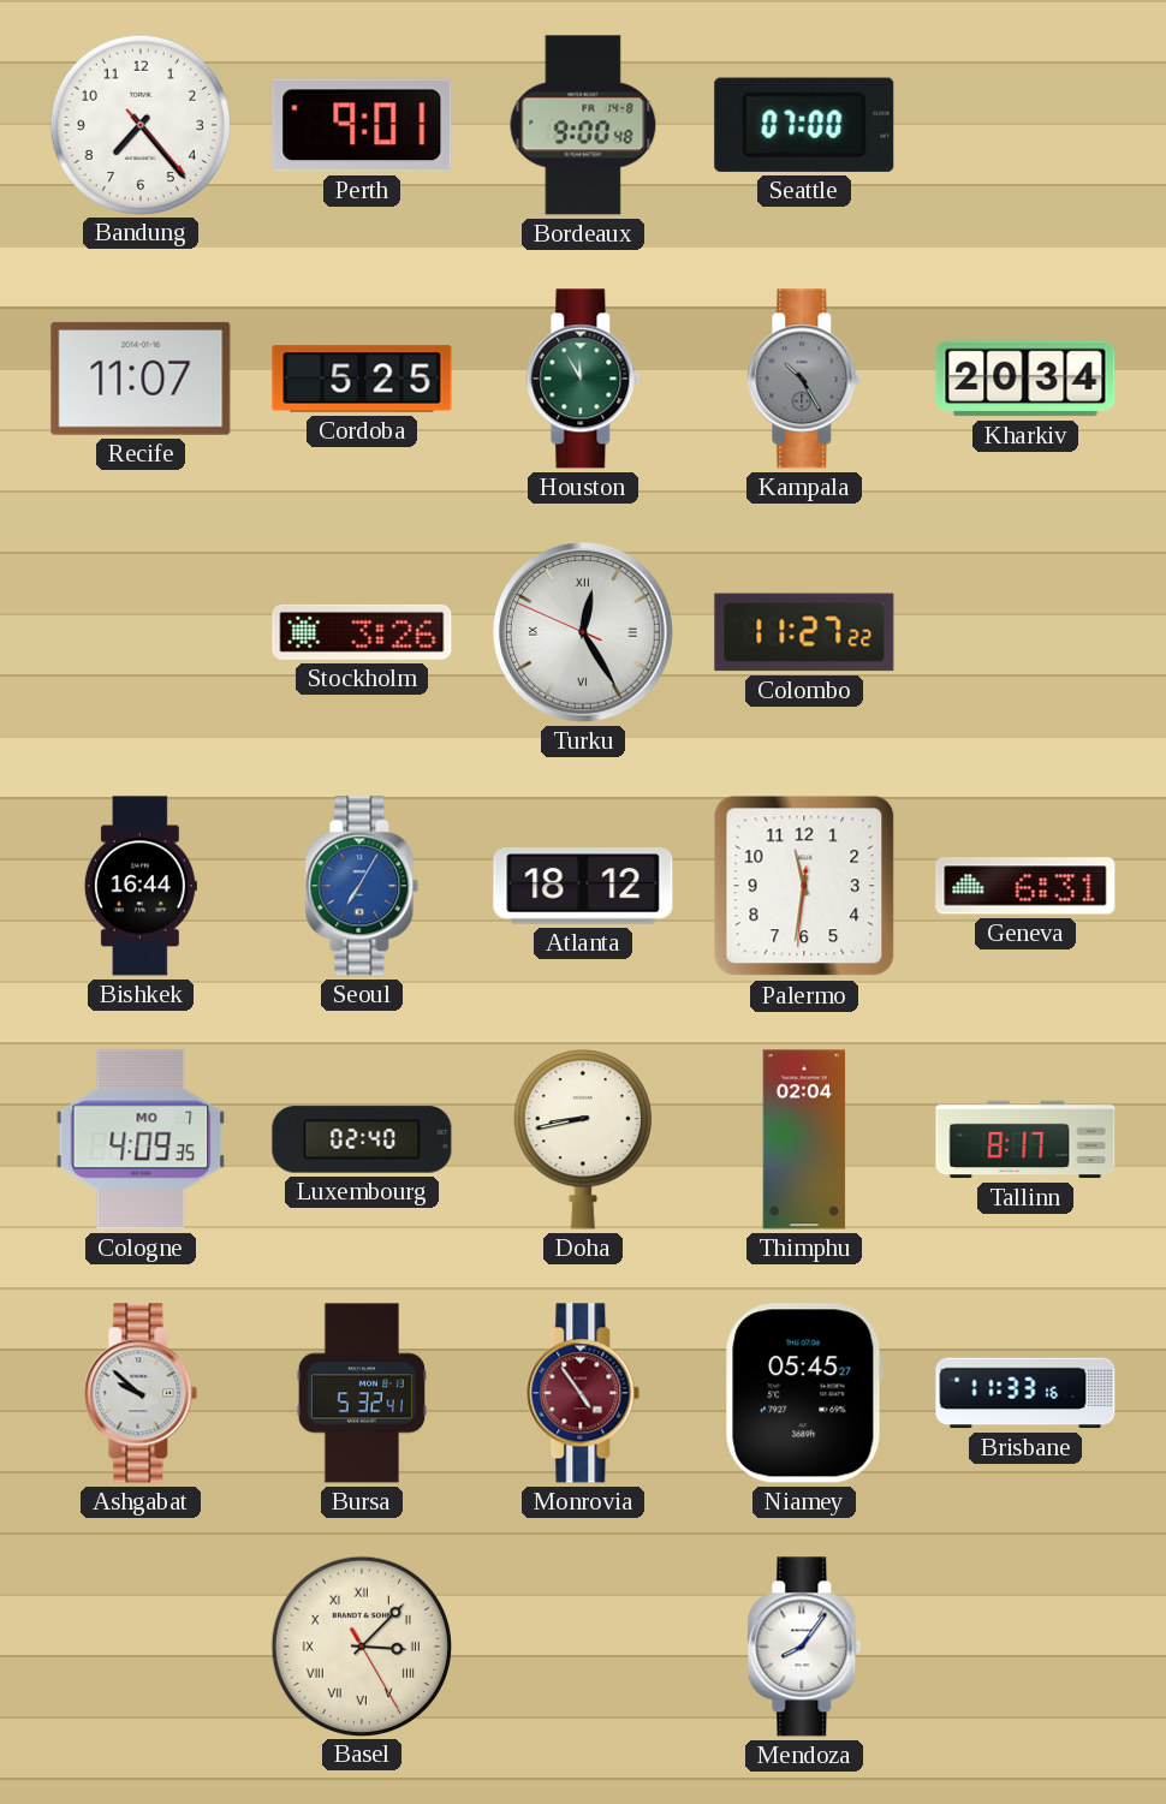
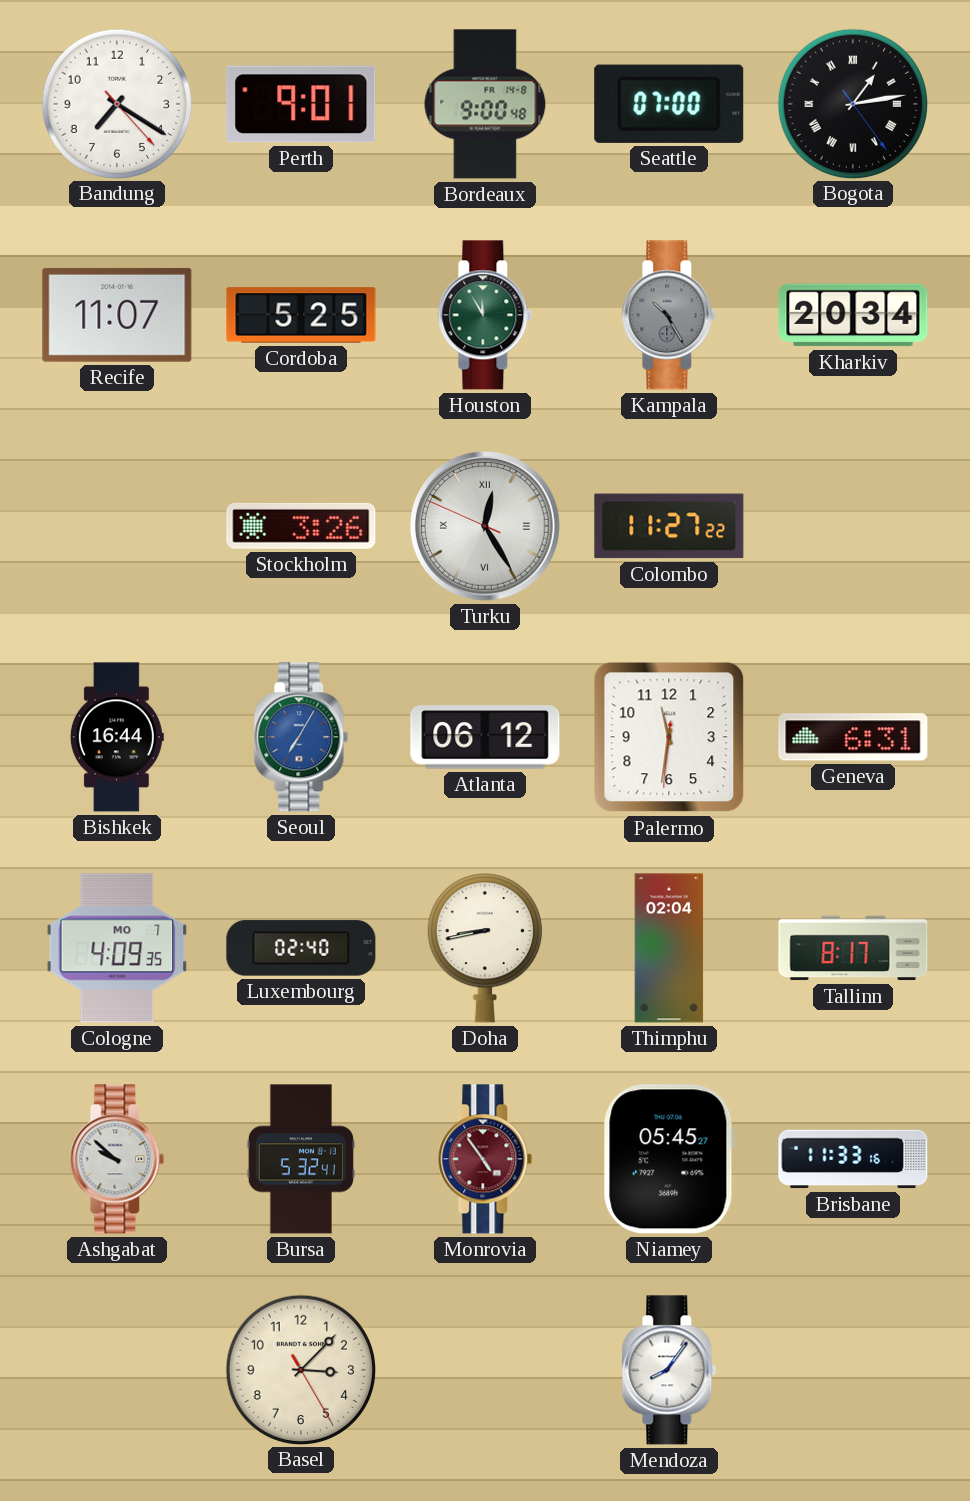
Bandung: 7:23 -> 7:20 (116, 103)
Bogota: none -> 1:13 (852, 103)
Atlanta: 18:12 -> 06:12 (485, 737)
Basel numerals: Roman -> Arabic (300, 1369)
